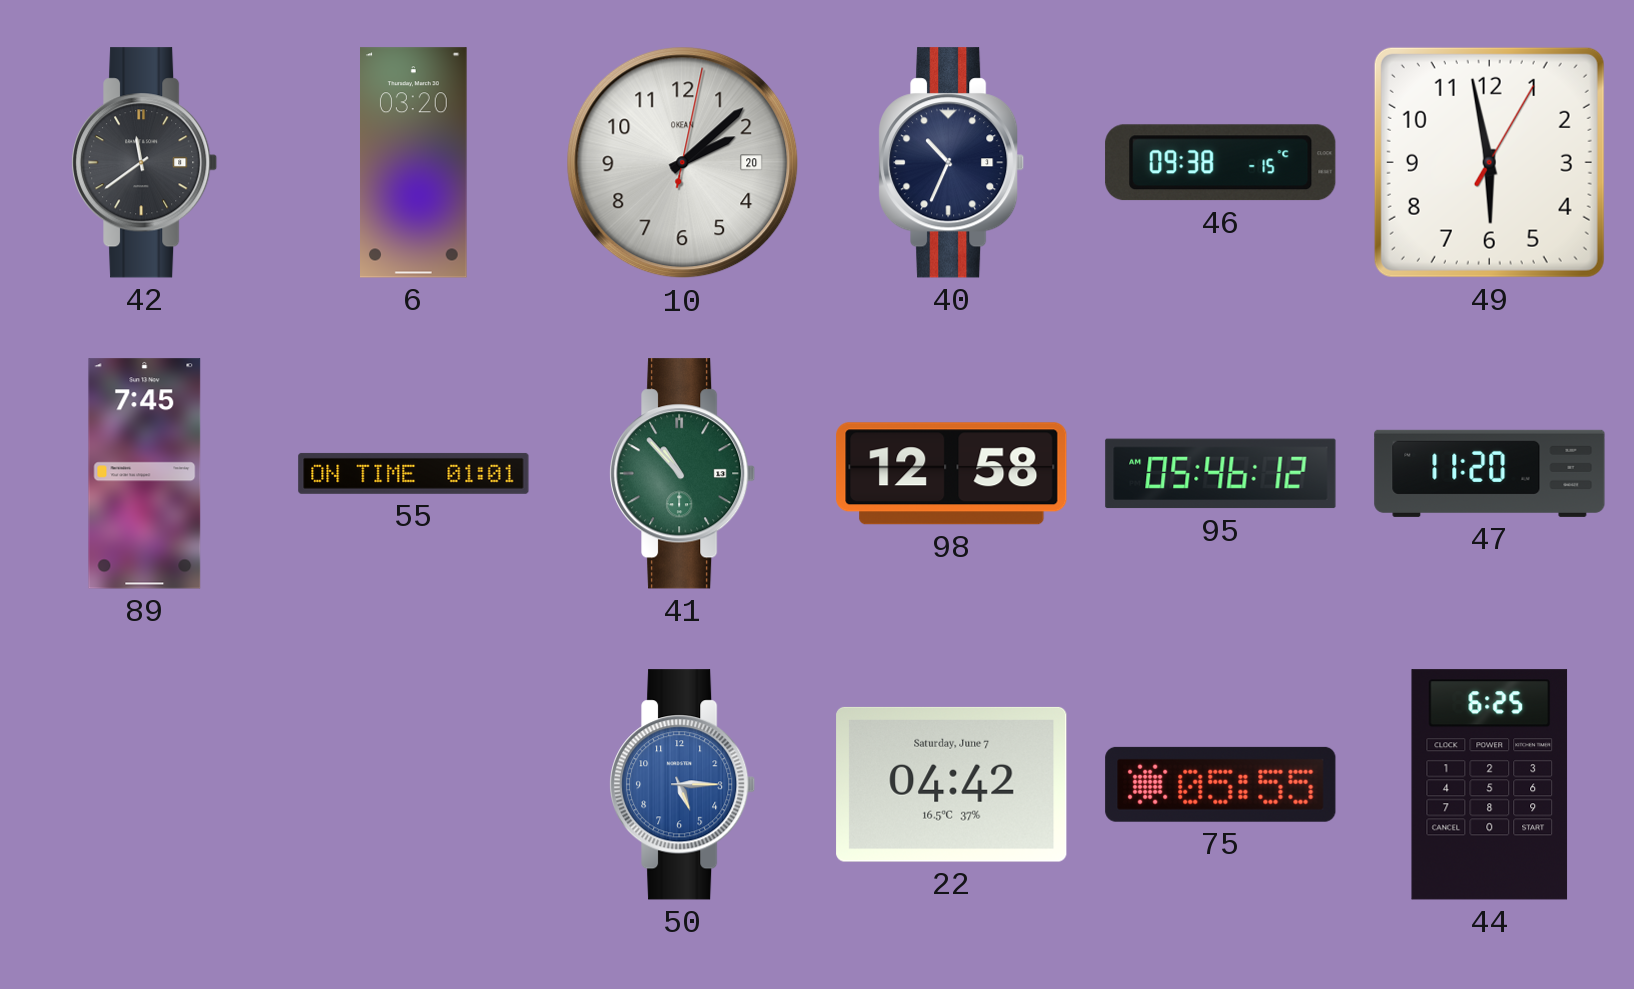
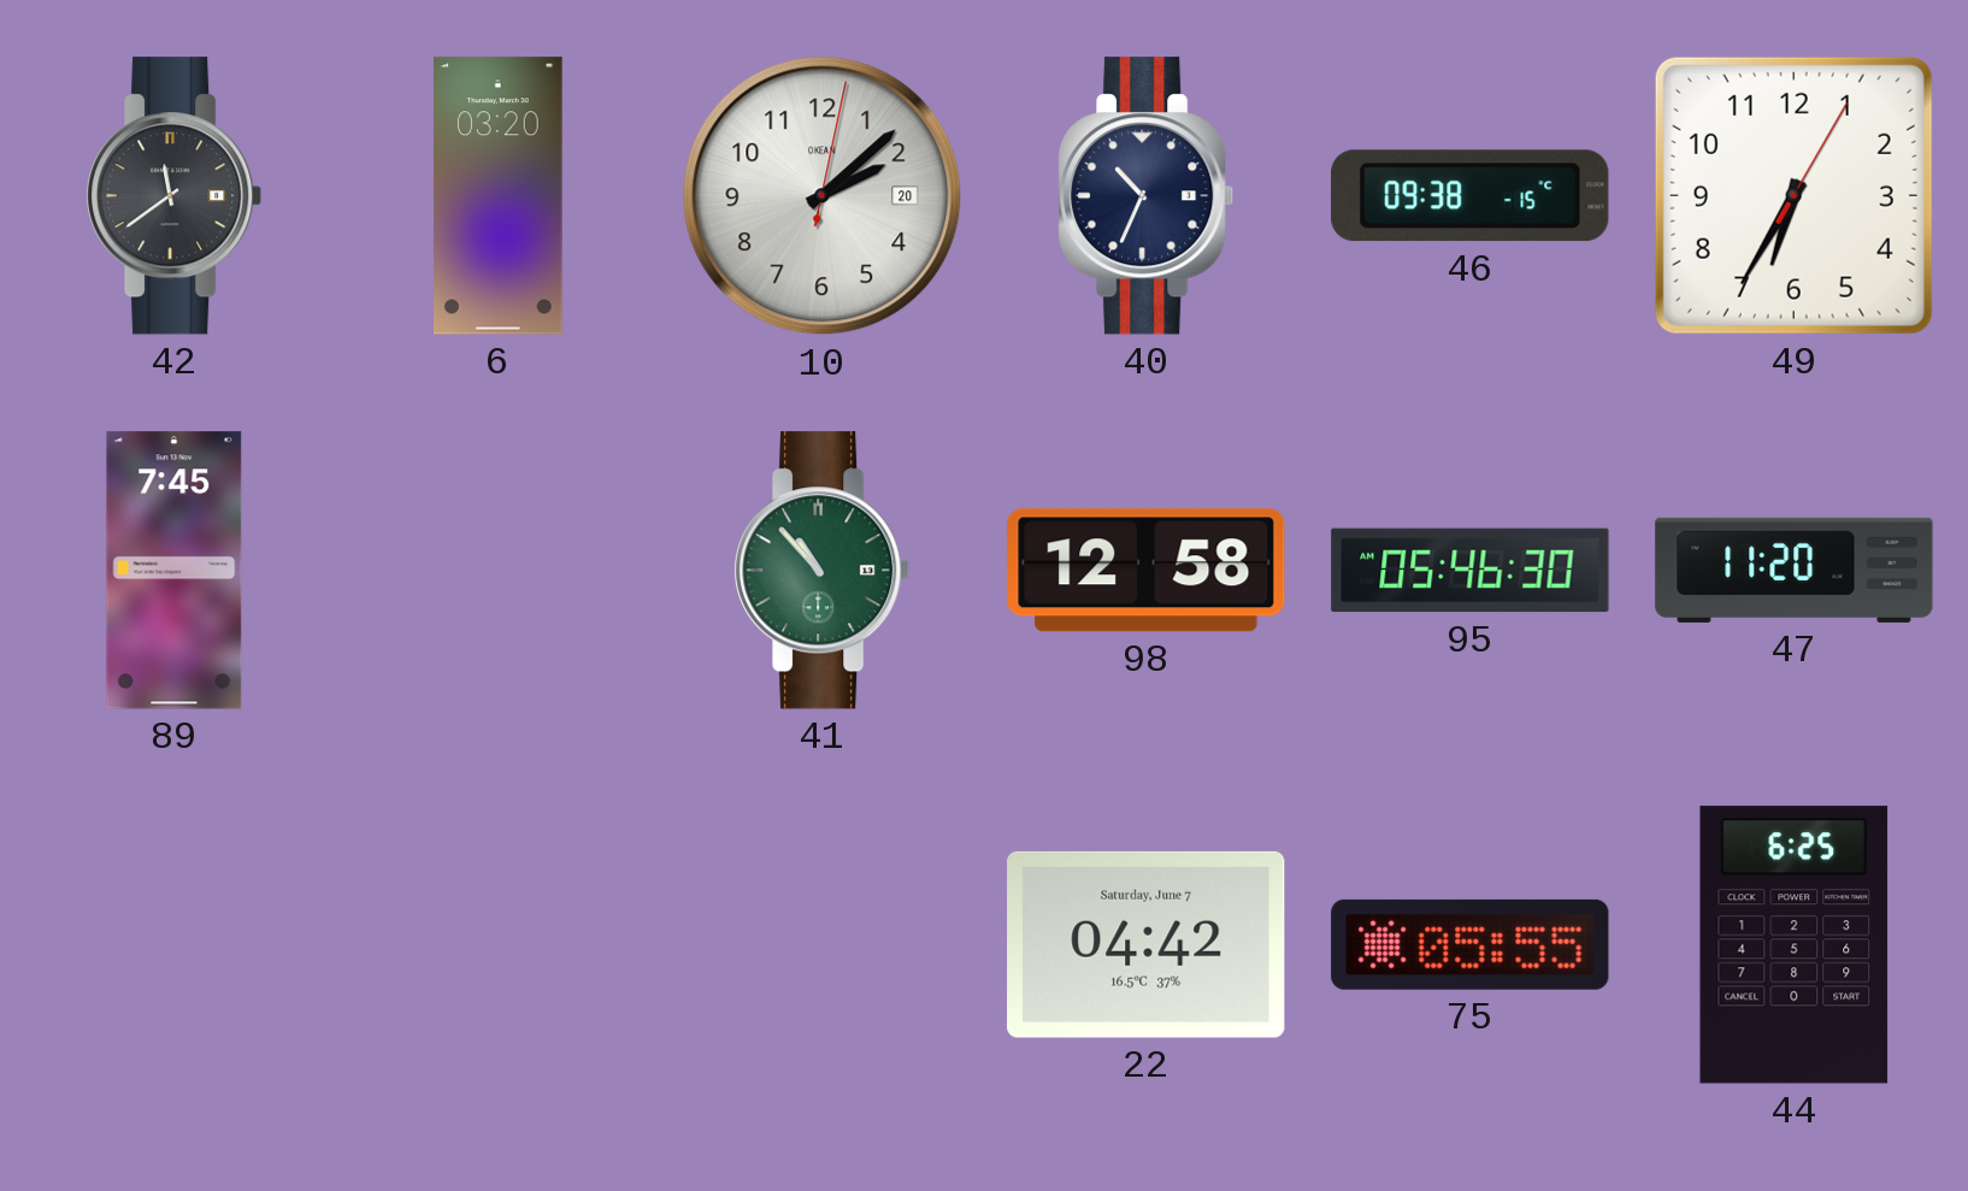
49: 5:58 -> 6:35 (1793, 195)
55: 01:01 -> none (414, 473)
95: 05:46:12 -> 05:46:30 (1471, 571)
50: 5:15 -> none (683, 785)
